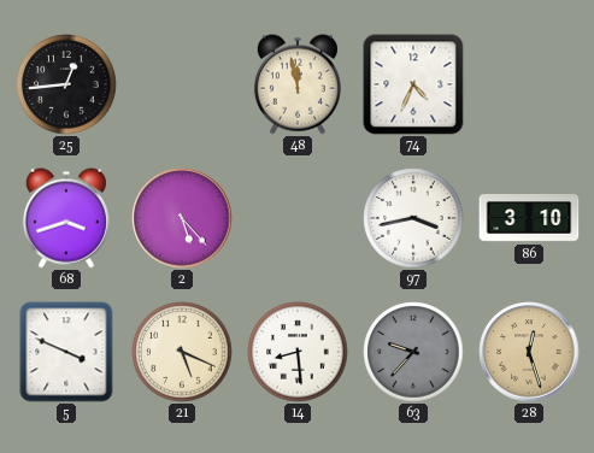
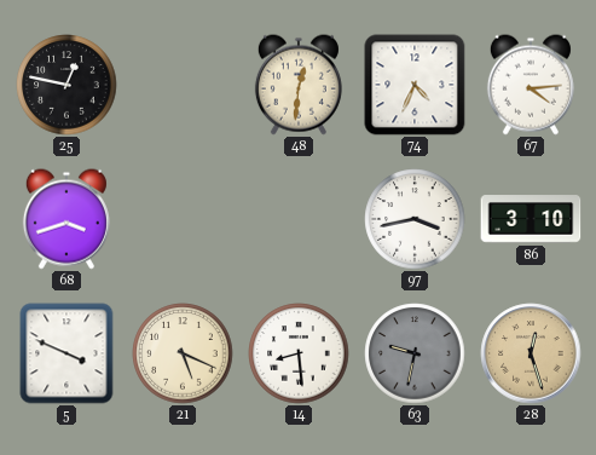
25: 12:44 -> 12:47 (66, 85)
48: 11:58 -> 12:31 (299, 85)
67: none -> 4:14 (531, 85)
2: 5:23 -> none (182, 218)
63: 9:37 -> 9:32 (415, 353)
